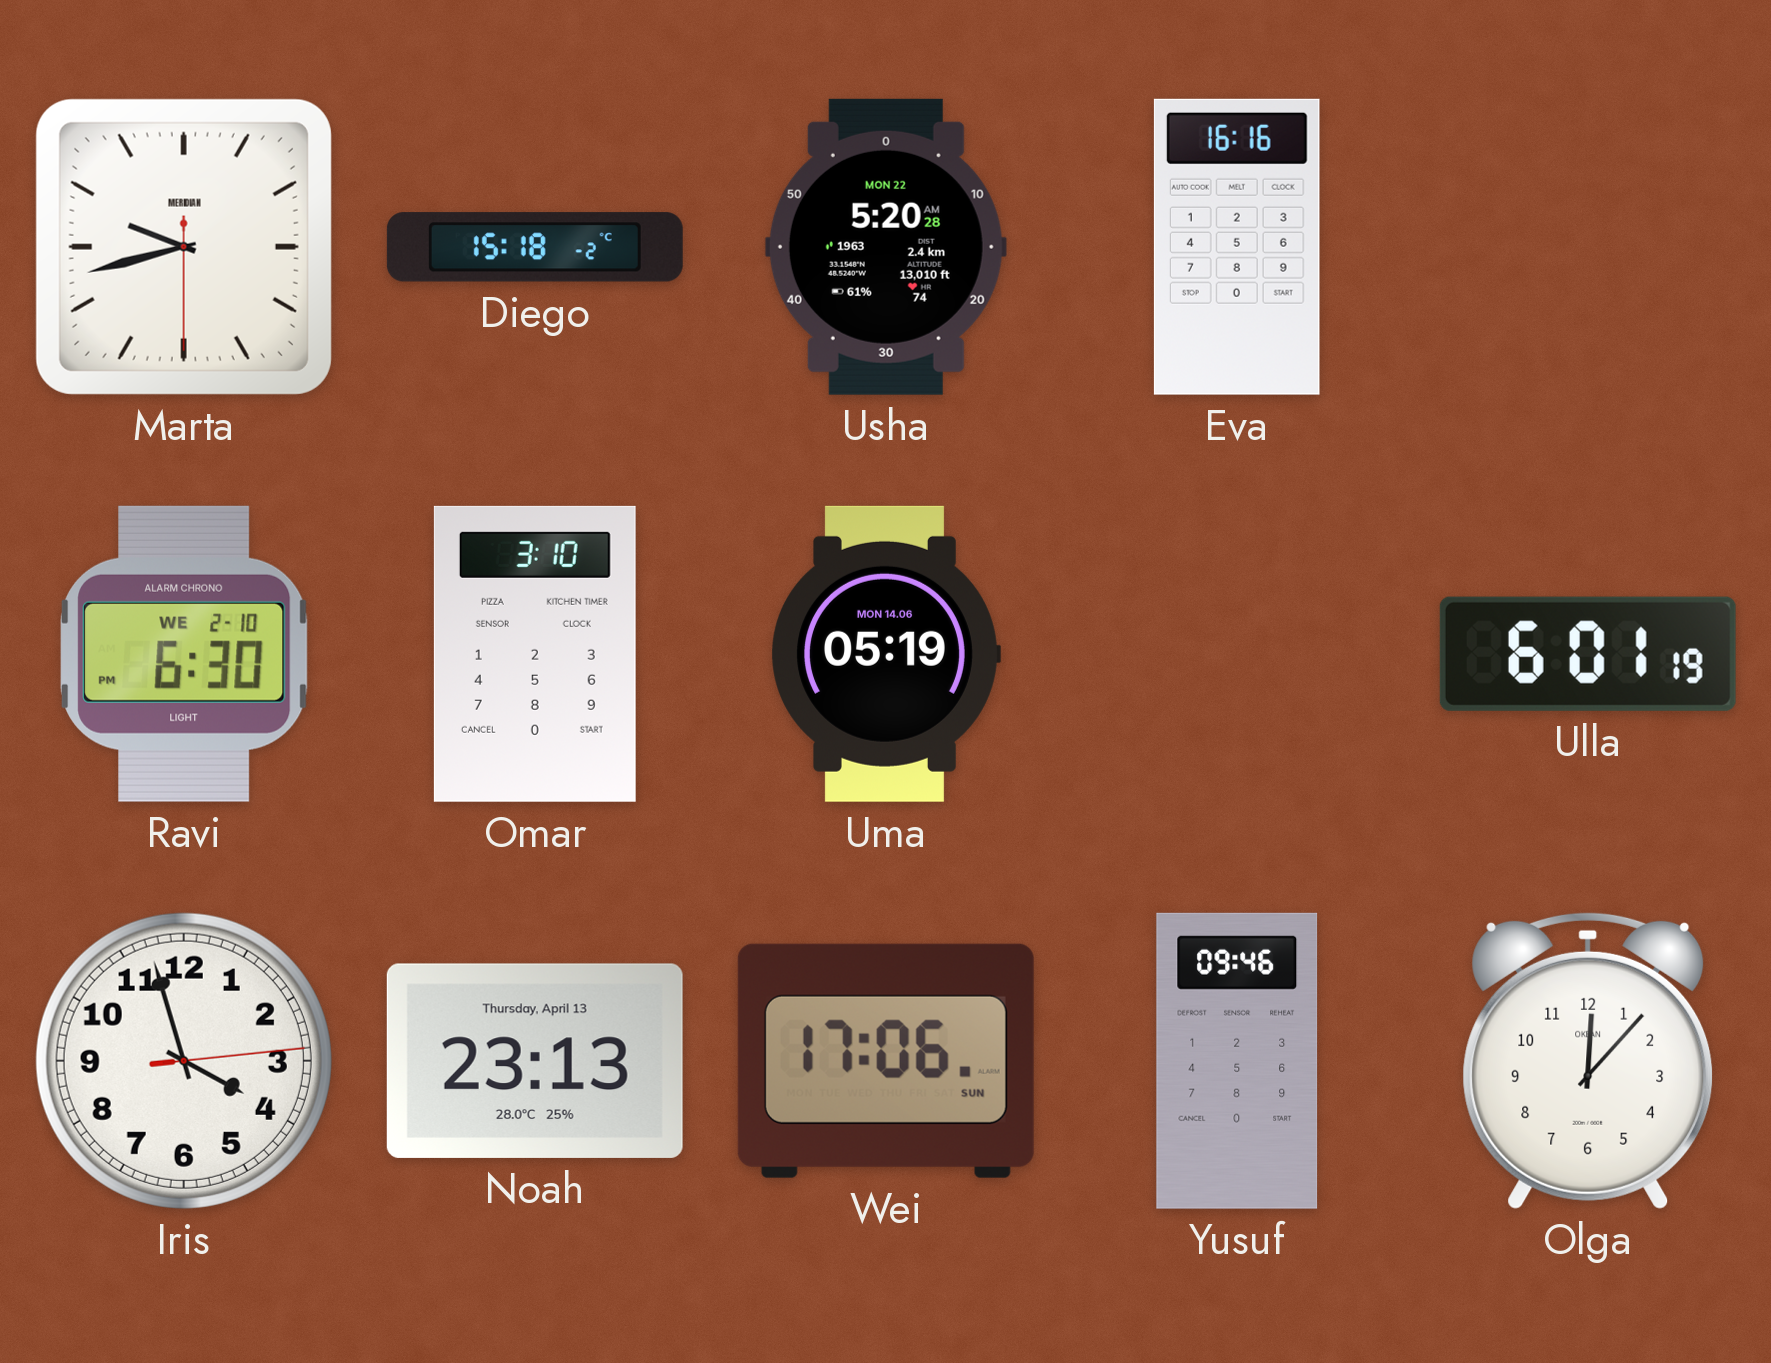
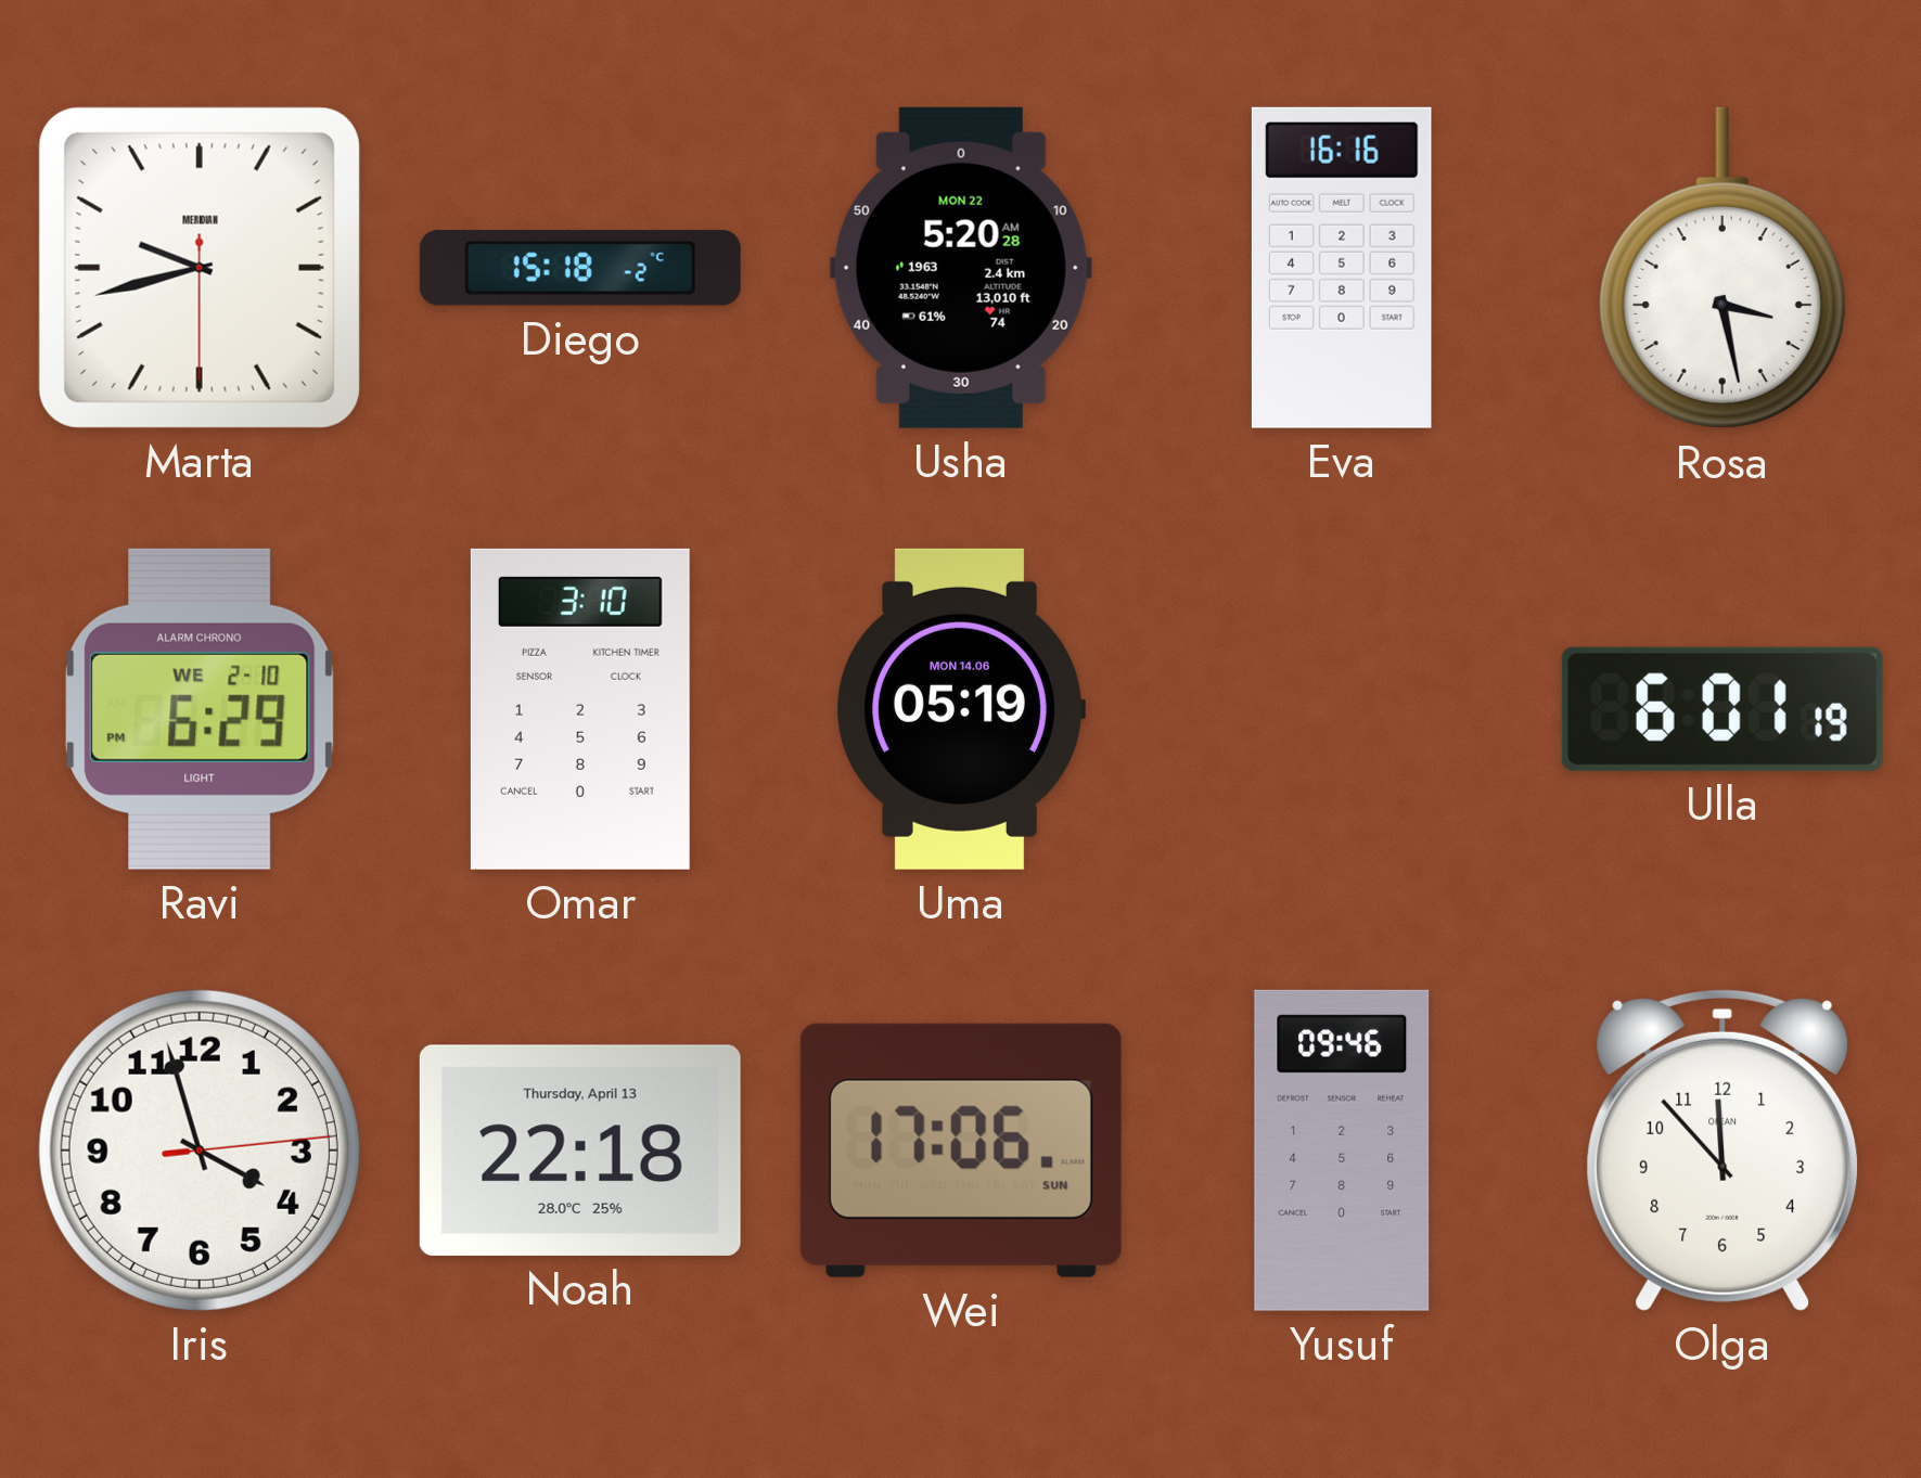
Rosa: none -> 3:28 (1723, 268)
Ravi: 6:30 -> 6:29 (200, 709)
Noah: 23:13 -> 22:18 (580, 1151)
Olga: 12:07 -> 11:53 (1723, 1149)
